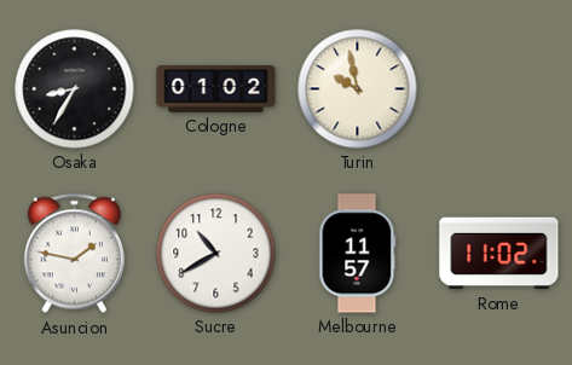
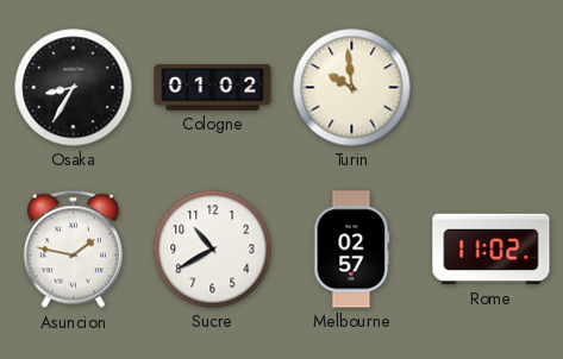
Turin: 9:58 -> 9:59 (352, 88)
Melbourne: 11:57 -> 02:57 (352, 250)
